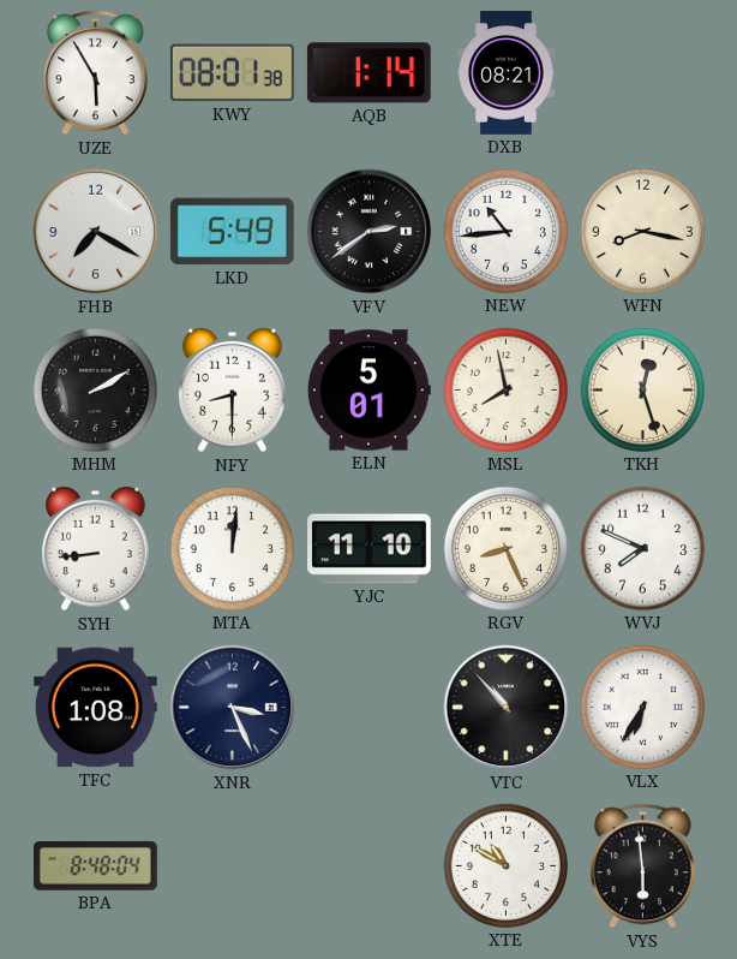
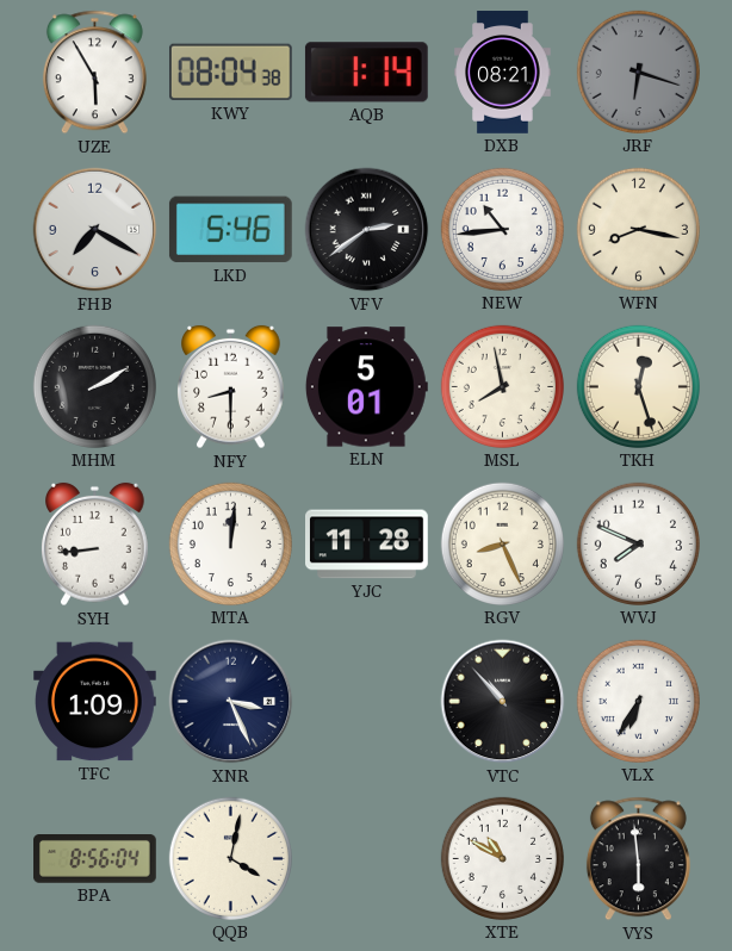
KWY: 08:01 -> 08:04 (230, 73)
JRF: none -> 6:18 (638, 72)
LKD: 5:49 -> 5:46 (230, 230)
YJC: 11:10 -> 11:28 (367, 545)
TFC: 1:08 -> 1:09 (95, 702)
BPA: 8:48 -> 8:56 (95, 859)
QQB: none -> 4:02 (230, 858)
